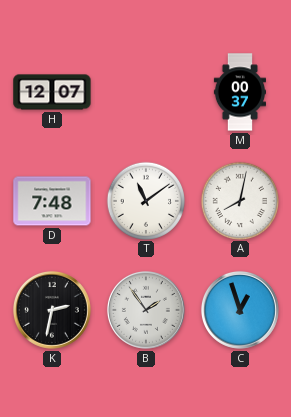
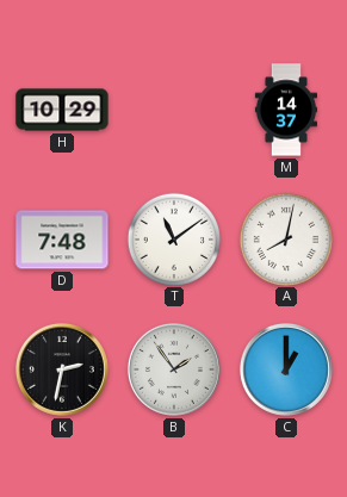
H: 12:07 -> 10:29 (62, 110)
M: 00:37 -> 14:37 (285, 110)
C: 12:57 -> 1:00 (286, 369)
